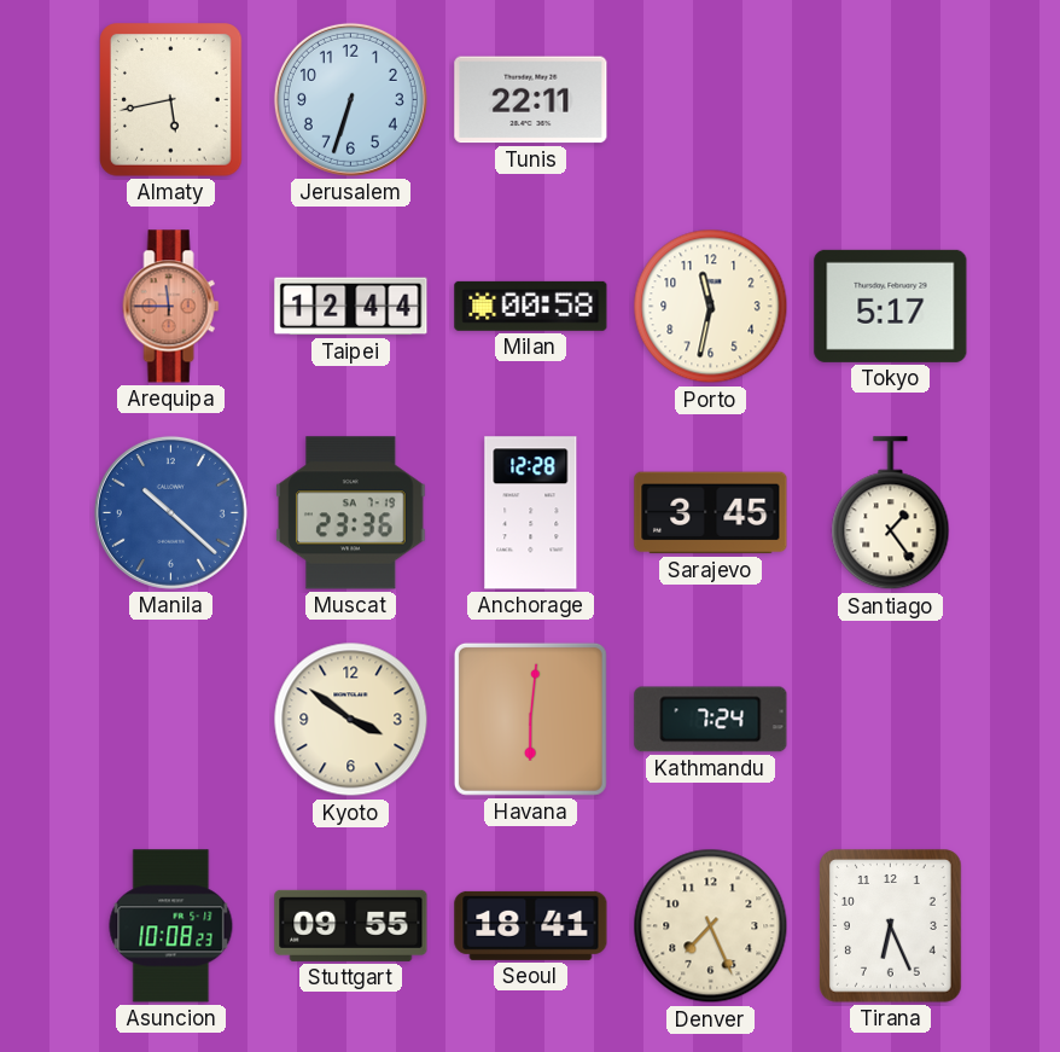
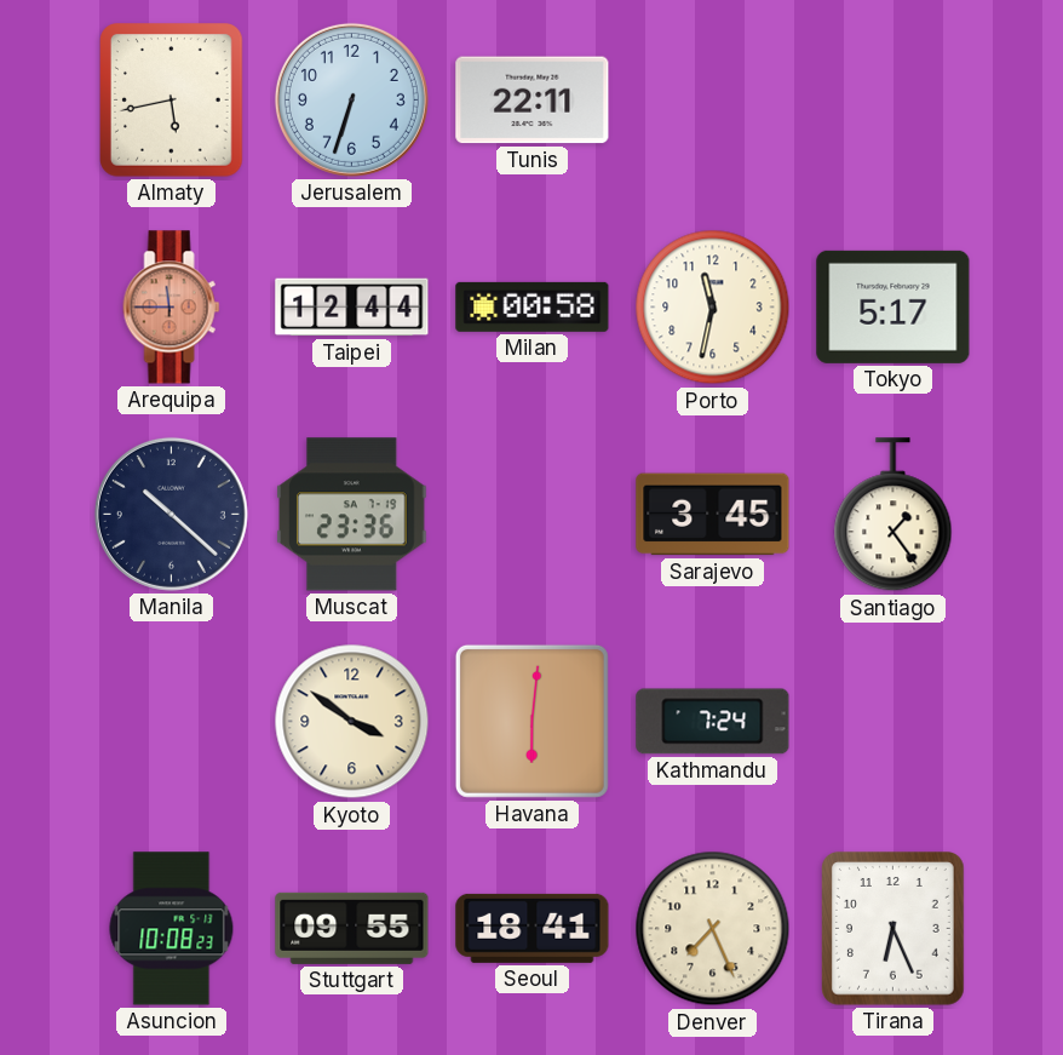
Manila dial: blue -> navy (171, 514)
Anchorage: 12:28 -> none (531, 513)
